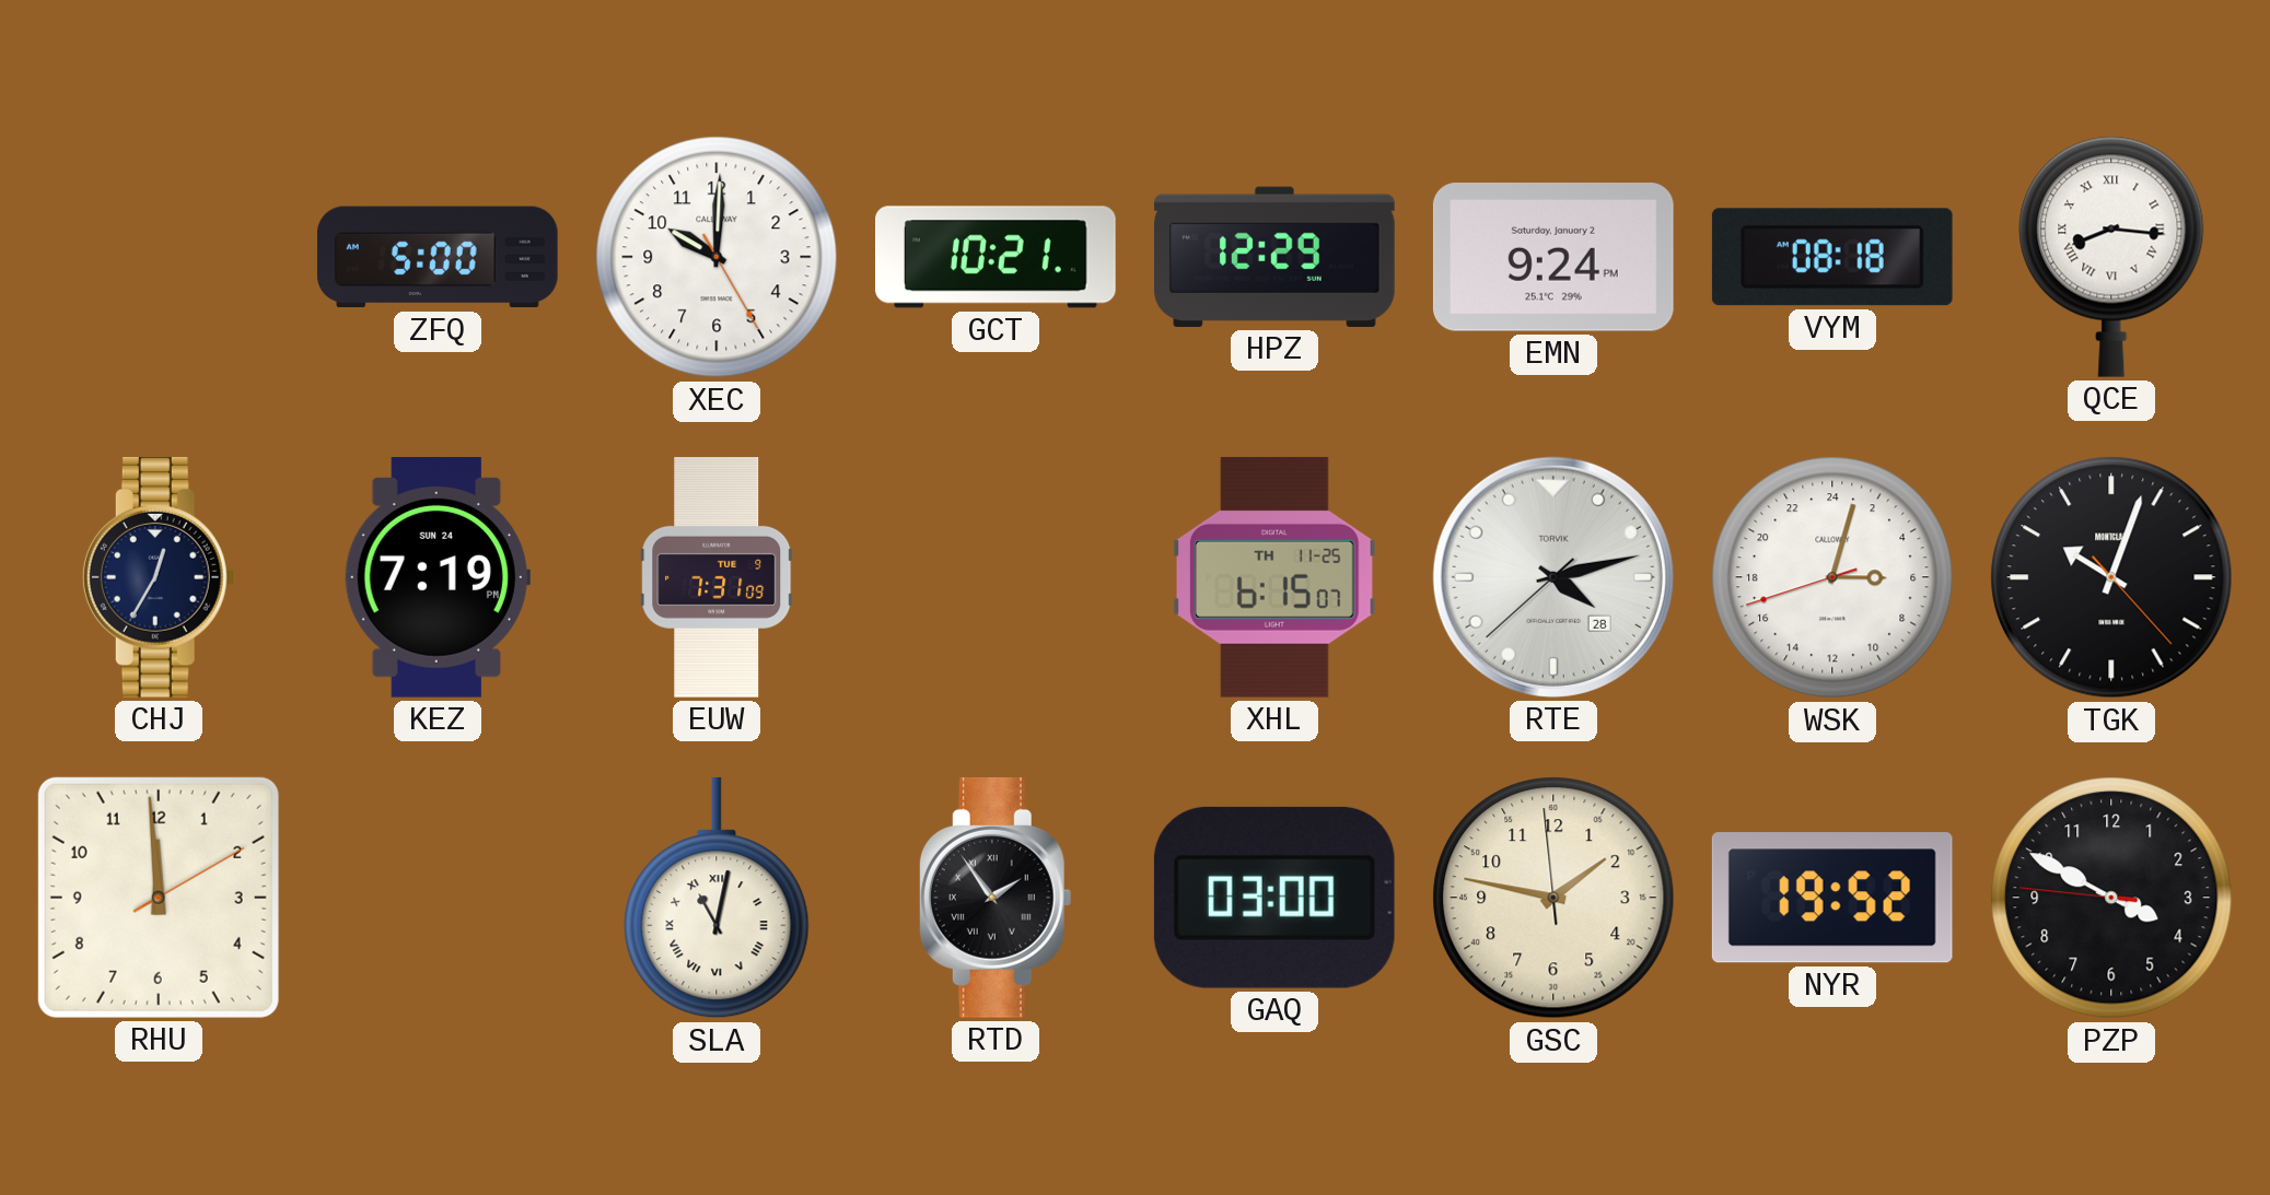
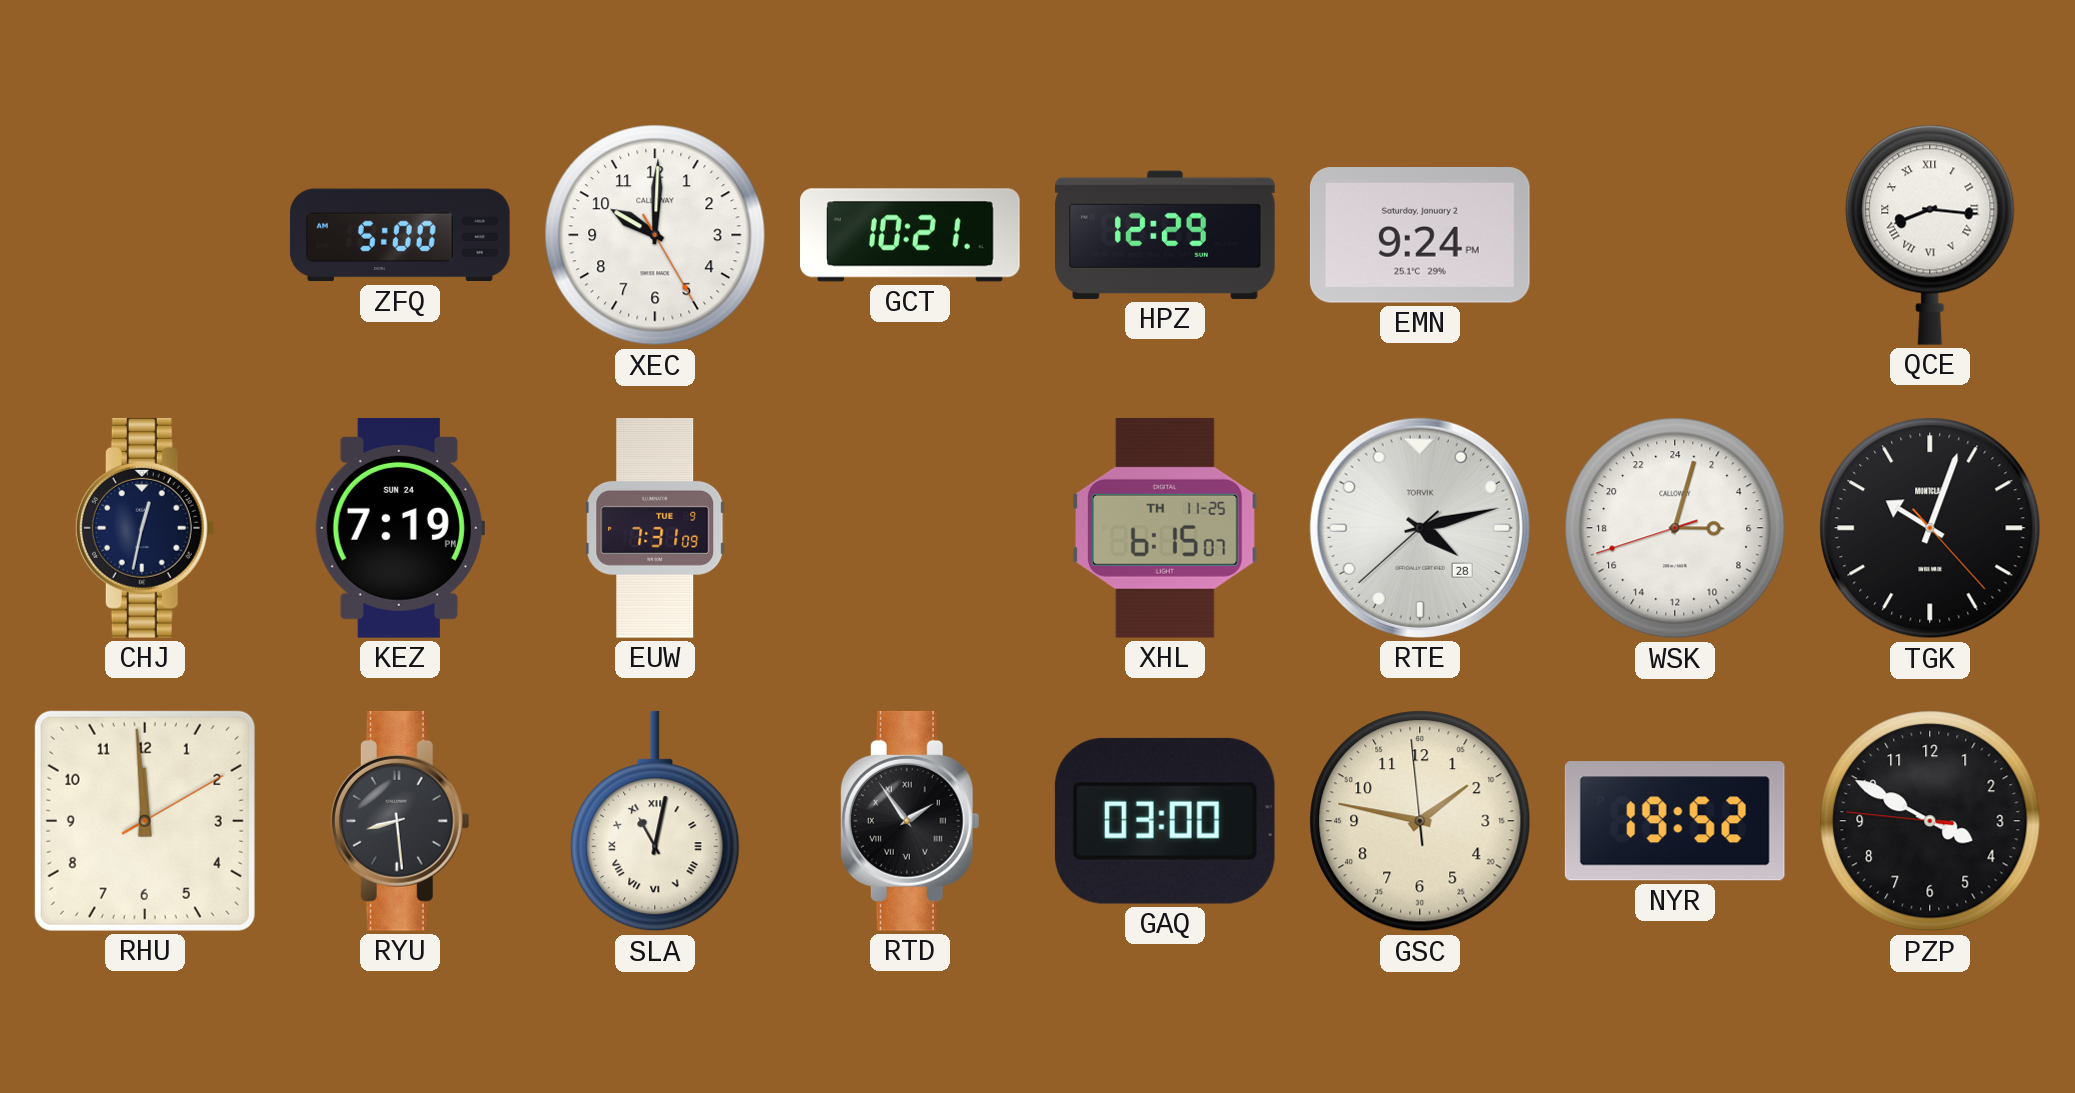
VYM: 08:18 -> none (1832, 257)
CHJ: 12:35 -> 12:32 (145, 528)
RYU: none -> 8:29 (400, 821)
